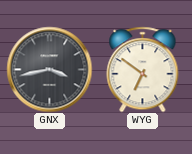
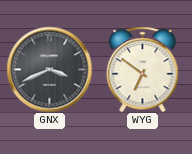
GNX: 3:43 -> 3:41 (49, 69)
